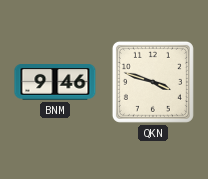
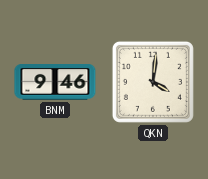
QKN: 3:48 -> 4:01 (153, 82)
